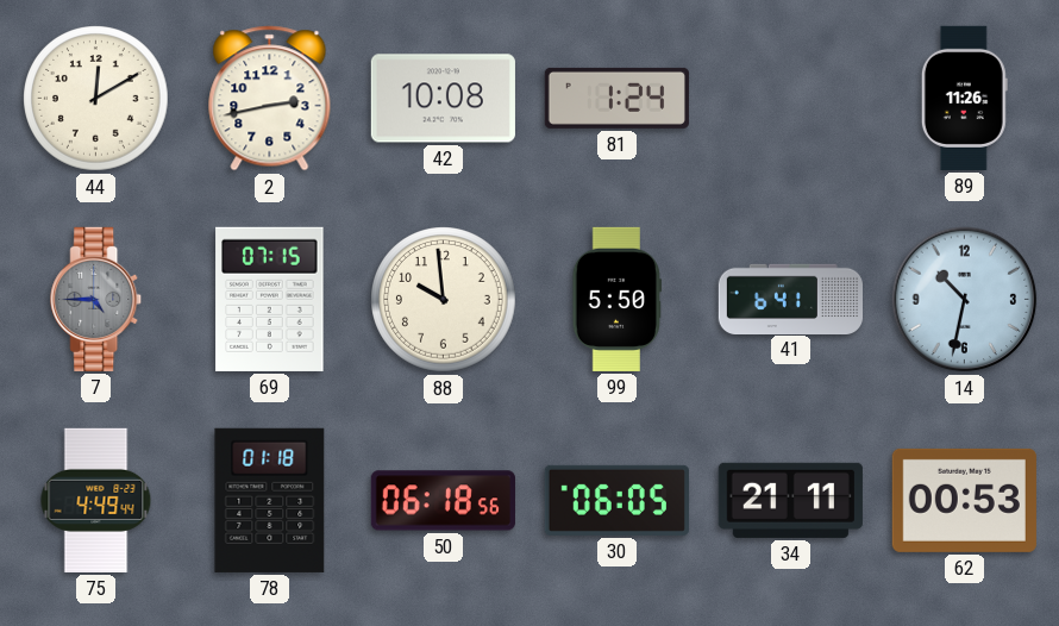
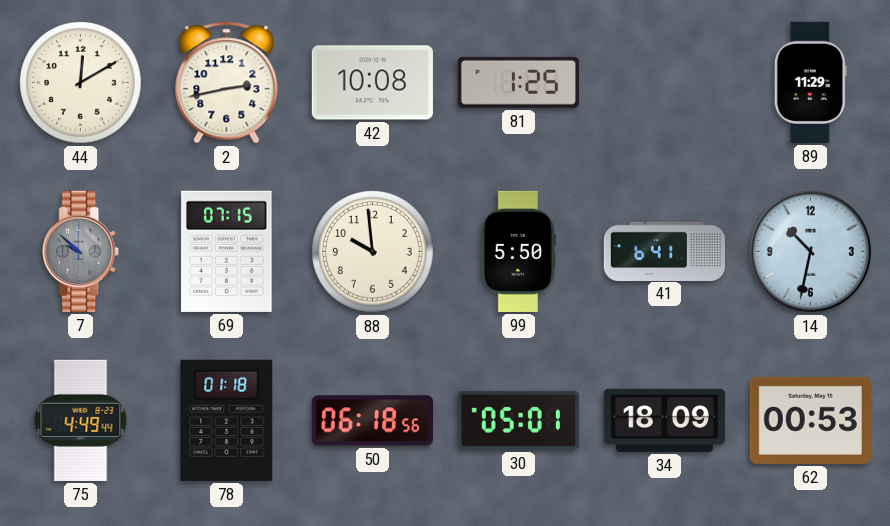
81: 1:24 -> 1:25 (518, 82)
89: 11:26 -> 11:29 (810, 82)
7: 4:45 -> 9:52 (81, 251)
30: 06:05 -> 05:01 (518, 420)
34: 21:11 -> 18:09 (664, 420)
